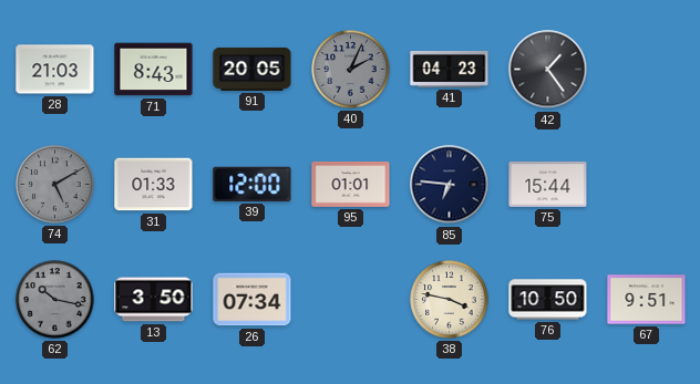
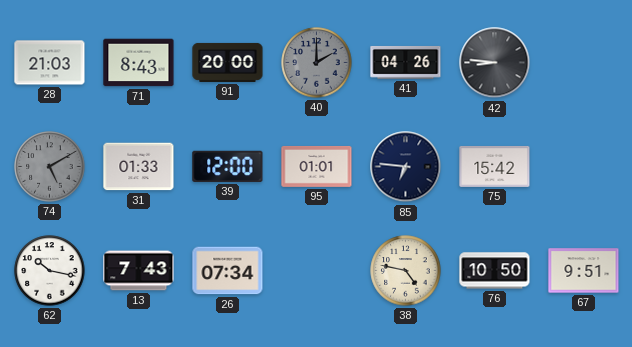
91: 20:05 -> 20:00 (228, 62)
40: 2:04 -> 2:00 (317, 63)
41: 04:23 -> 04:26 (406, 62)
42: 1:24 -> 8:46 (495, 63)
75: 15:44 -> 15:42 (495, 166)
62 dial: grey -> white (50, 271)
13: 3:50 -> 7:43 (139, 271)
38: 3:47 -> 4:47 (406, 271)
